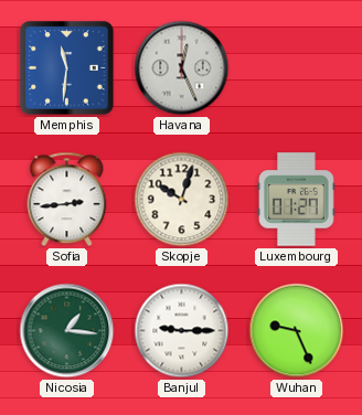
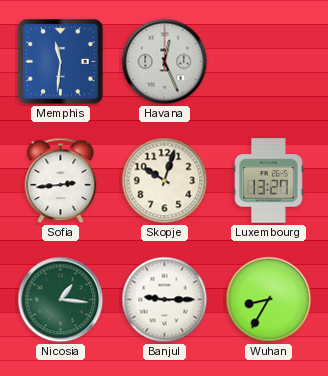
Luxembourg: 01:27 -> 13:27 (269, 181)
Wuhan: 9:26 -> 8:35 (269, 300)
